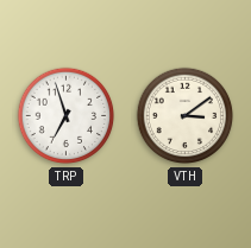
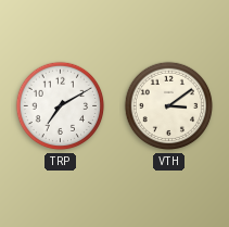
TRP: 6:57 -> 7:10 (61, 106)
